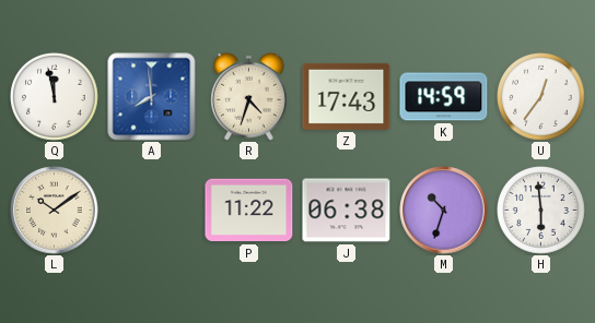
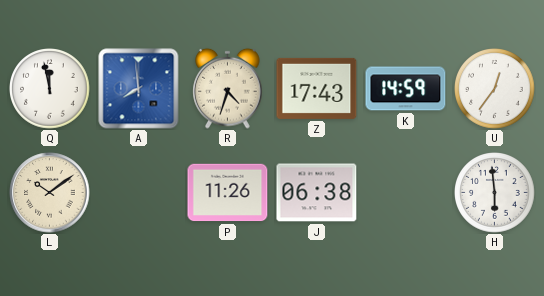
P: 11:22 -> 11:26 (228, 193)
M: 10:33 -> none (444, 211)
